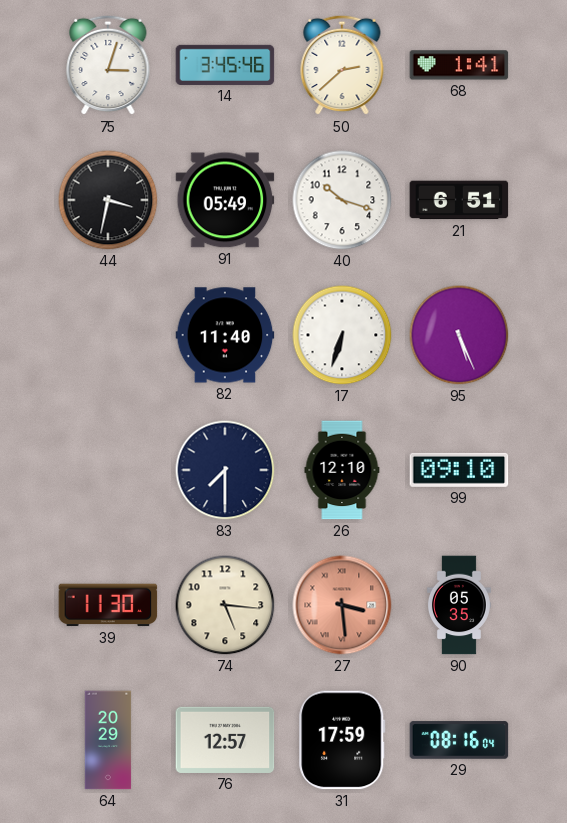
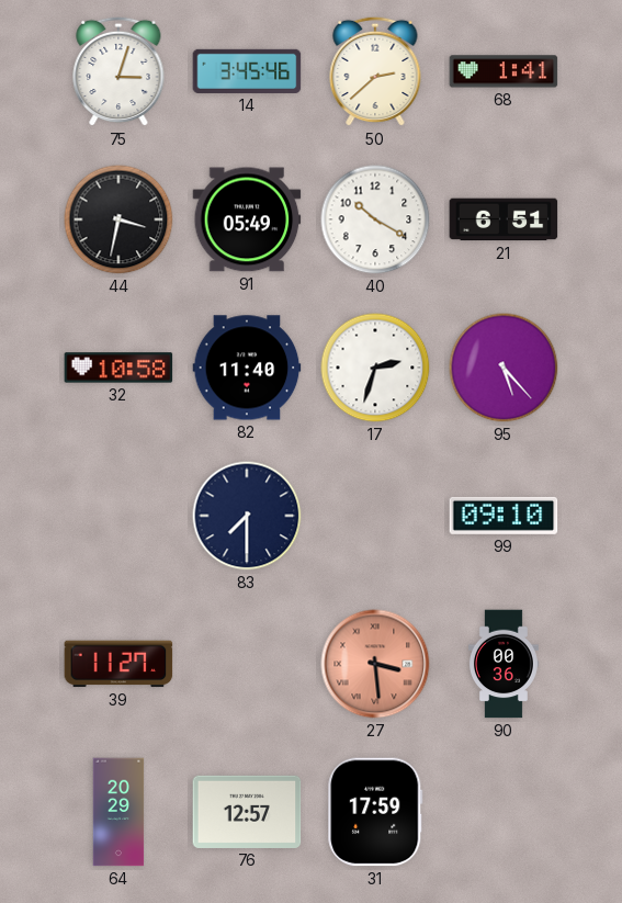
40: 10:18 -> 10:20 (375, 219)
32: none -> 10:58 (118, 368)
17: 6:33 -> 2:33 (375, 368)
95: 5:26 -> 5:23 (504, 368)
26: 12:10 -> none (342, 470)
39: 11:30 -> 11:27 (118, 664)
74: 5:16 -> none (225, 605)
90: 05:35 -> 00:36 (504, 664)
29: 08:16 -> none (459, 740)
